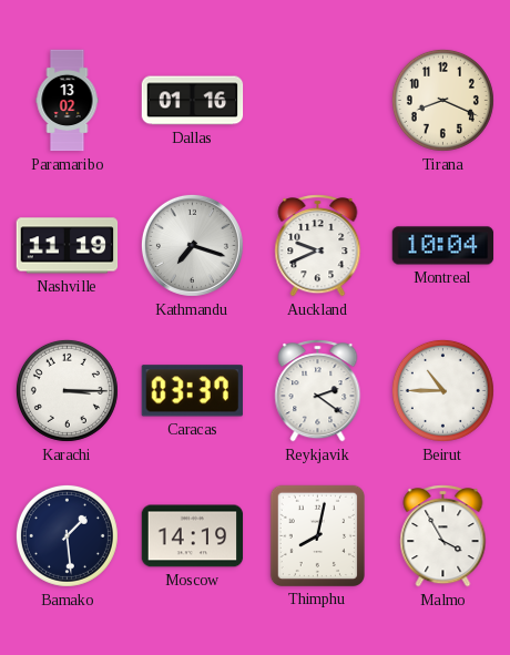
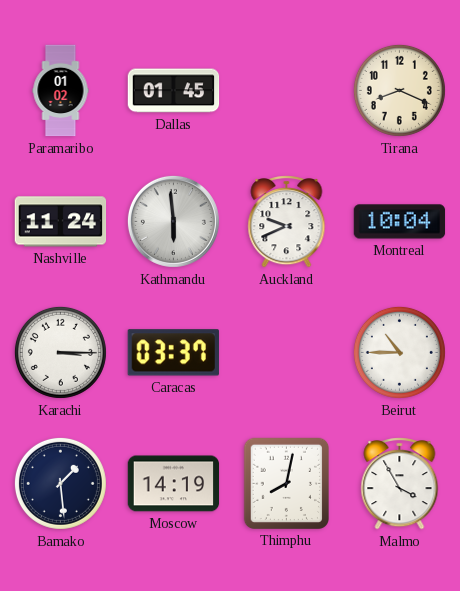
Paramaribo: 13:02 -> 01:02 (61, 91)
Dallas: 01:16 -> 01:45 (174, 91)
Nashville: 11:19 -> 11:24 (61, 222)
Kathmandu: 7:18 -> 5:59 (173, 221)
Reykjavik: 2:21 -> none (318, 391)
